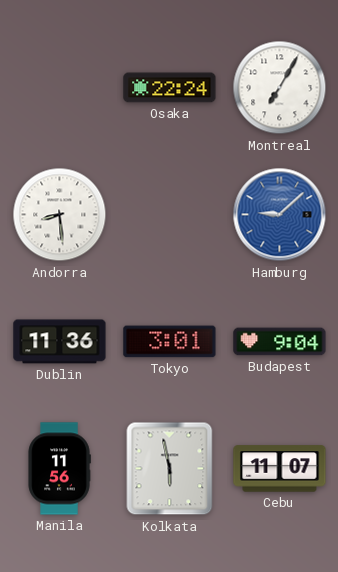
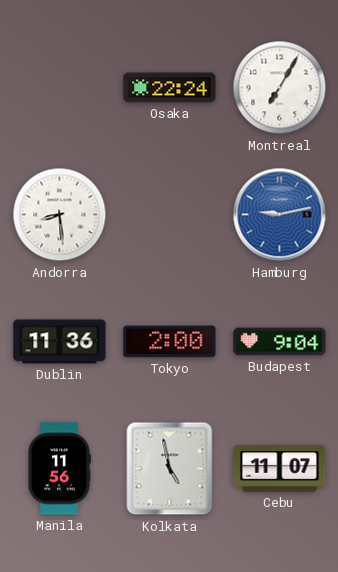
Hamburg: 9:08 -> 9:13 (280, 215)
Tokyo: 3:01 -> 2:00 (170, 342)
Kolkata: 5:58 -> 4:58 (170, 469)
